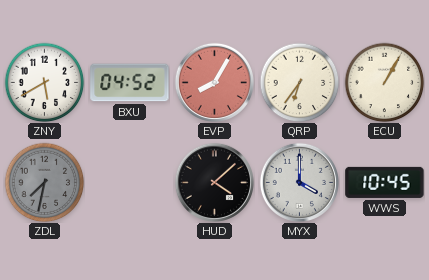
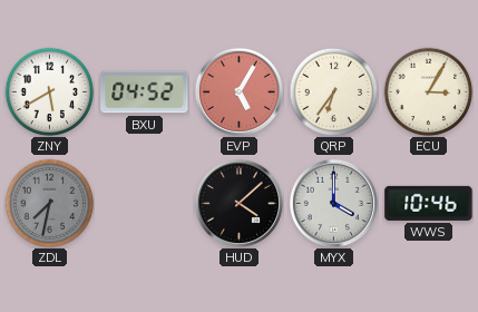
EVP: 8:05 -> 5:05 (238, 91)
ECU: 1:05 -> 3:05 (428, 91)
WWS: 10:45 -> 10:46 (429, 203)
